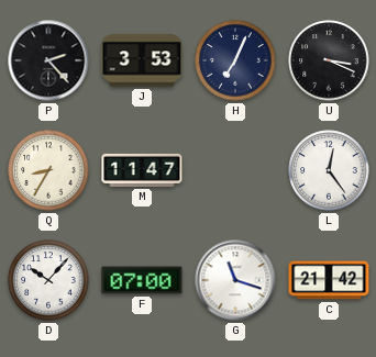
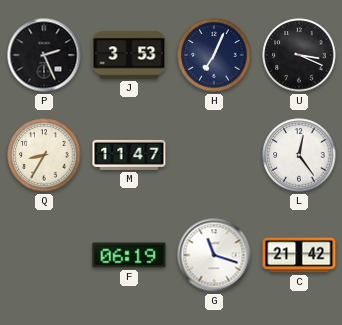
P: 2:23 -> 2:26 (44, 55)
D: 10:07 -> none (48, 280)
F: 07:00 -> 06:19 (129, 255)
